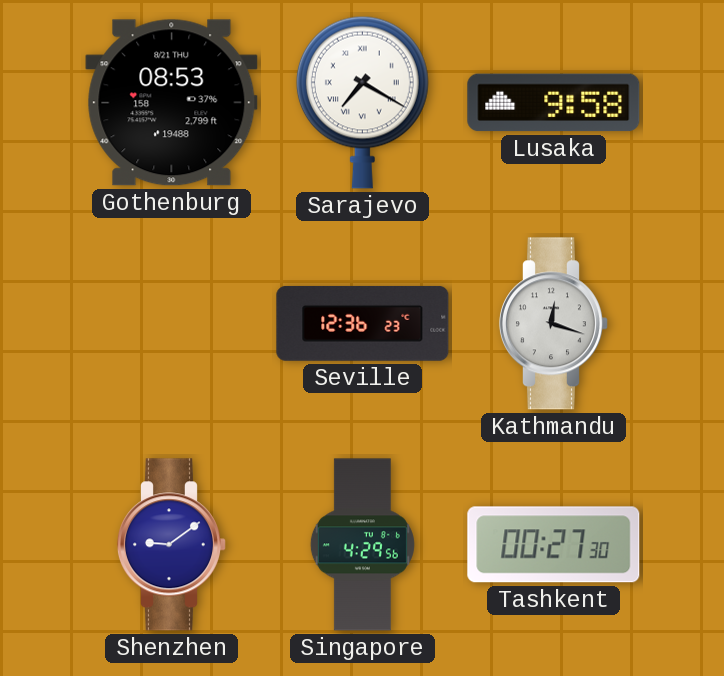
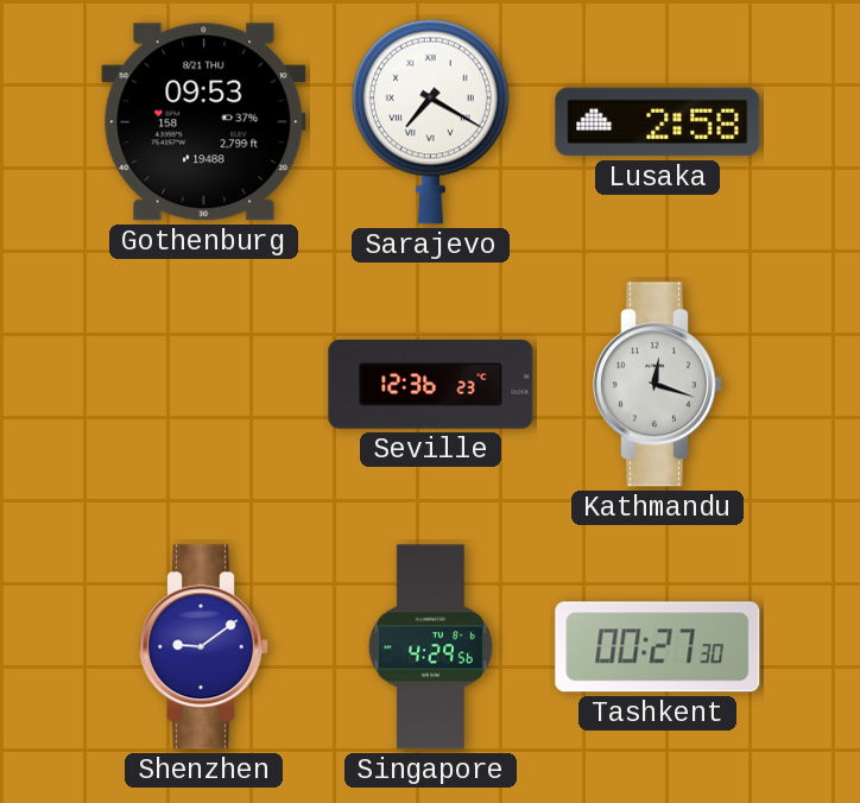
Gothenburg: 08:53 -> 09:53 (204, 122)
Lusaka: 9:58 -> 2:58 (658, 122)
